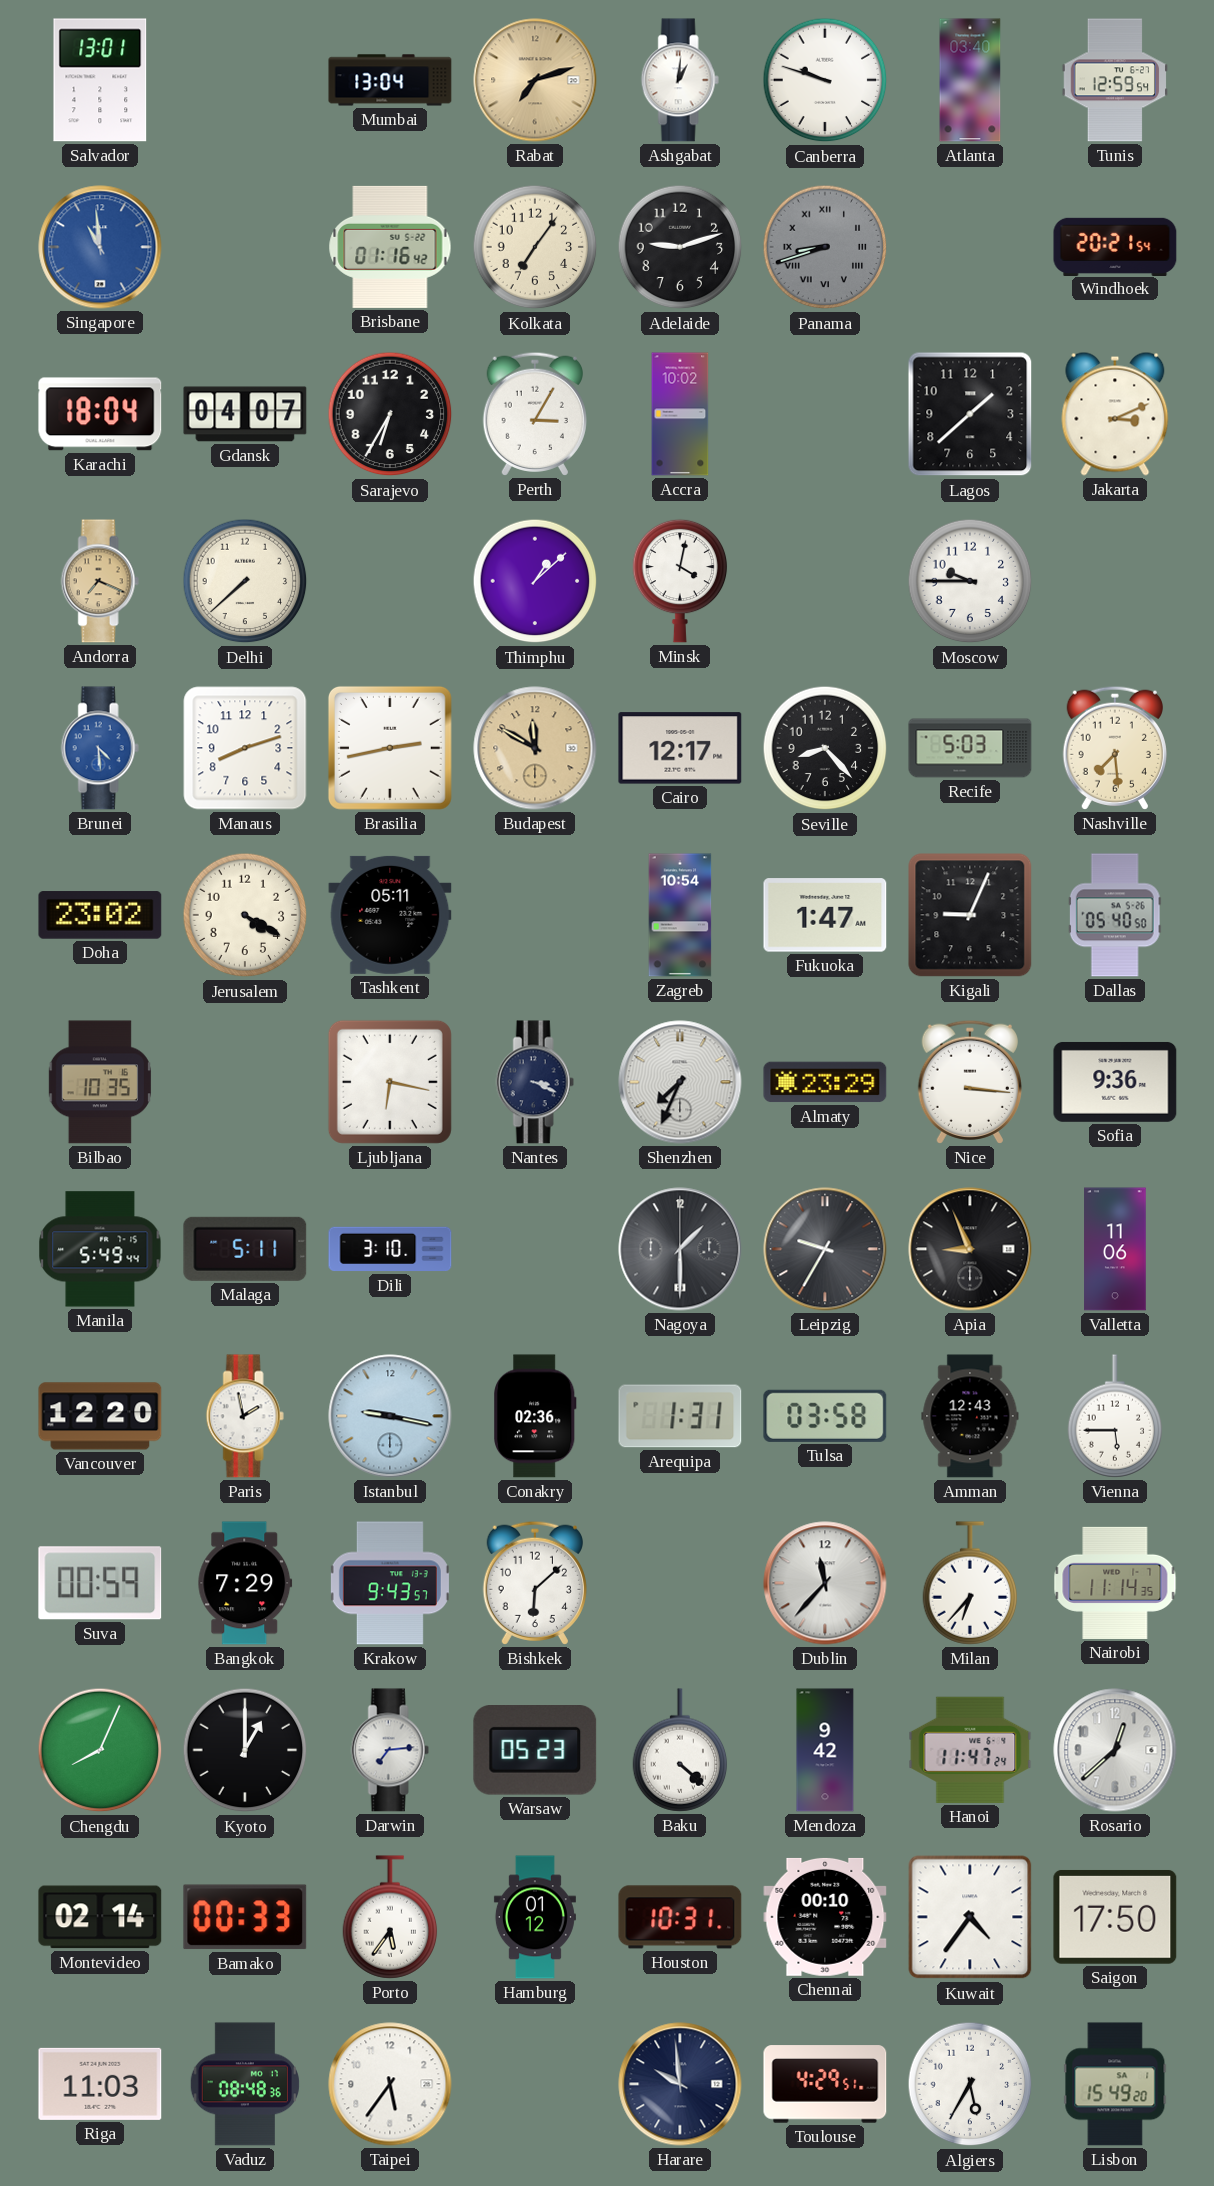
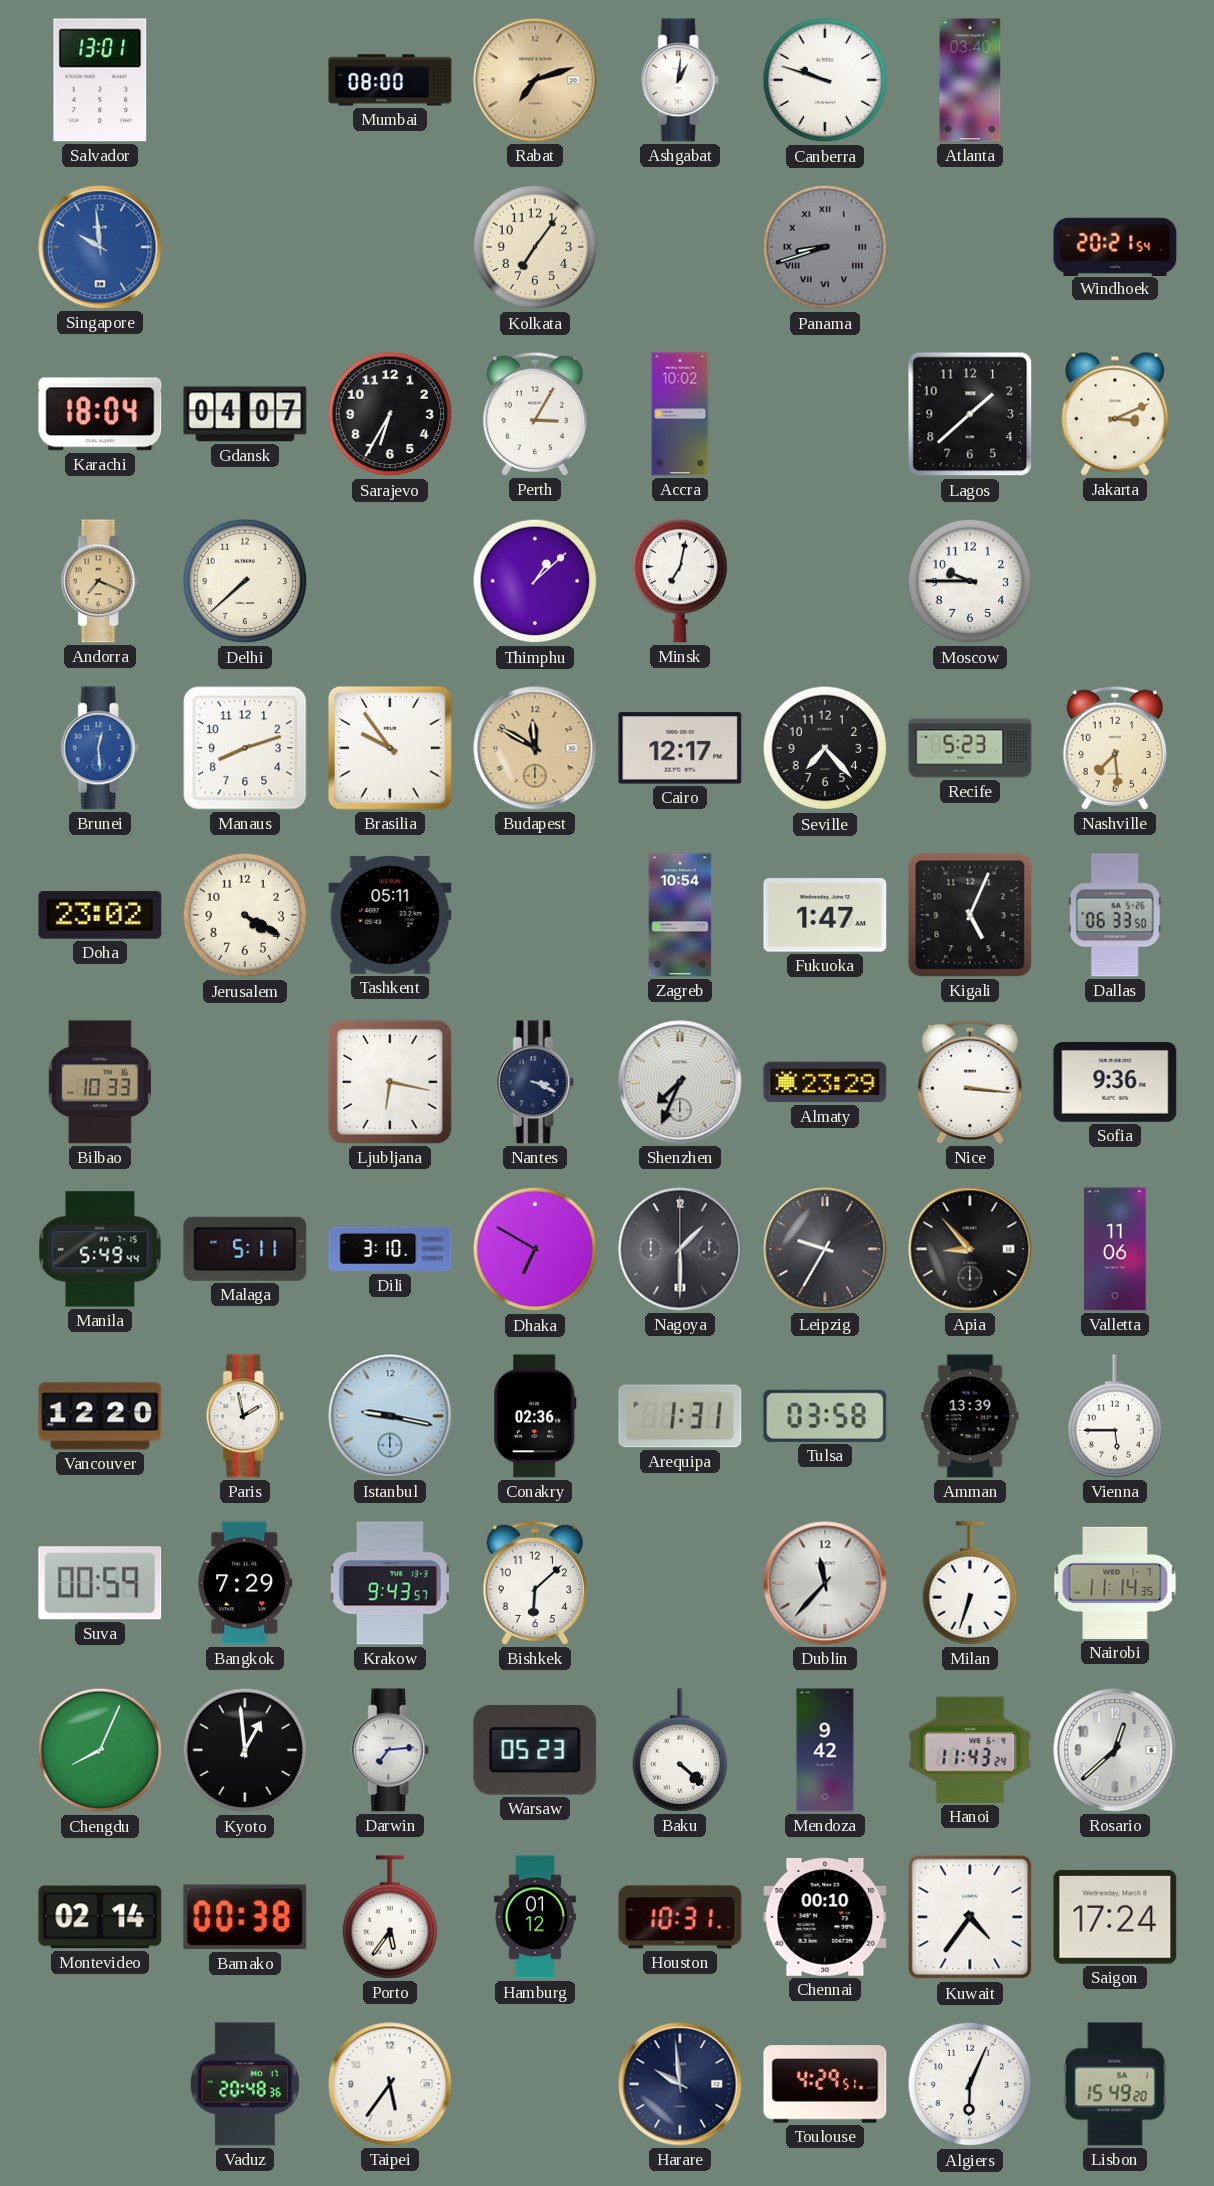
Mumbai: 13:04 -> 08:00 (390, 80)
Tunis: 12:59 -> none (1115, 80)
Singapore: 10:59 -> 9:59 (100, 247)
Brisbane: 01:16 -> none (390, 247)
Adelaide: 9:12 -> none (680, 247)
Minsk: 4:02 -> 7:02 (680, 581)
Brunei: 4:29 -> 12:29 (100, 748)
Brasilia: 2:43 -> 9:54 (390, 748)
Seville: 8:23 -> 7:23 (825, 748)
Recife: 5:03 -> 5:23 (970, 748)
Kigali: 9:04 -> 5:04 (970, 915)
Dallas: 05:40 -> 06:33 (1115, 915)
Bilbao: 10:35 -> 10:33 (100, 1082)
Dhaka: none -> 6:50 (535, 1249)
Apia: 8:56 -> 8:53 (970, 1249)
Amman: 12:43 -> 13:39 (970, 1416)
Milan: 6:37 -> 6:33 (970, 1583)
Kyoto: 1:00 -> 12:59 (245, 1750)
Hanoi: 11:47 -> 11:43 (970, 1750)
Bamako: 00:33 -> 00:38 (245, 1917)
Saigon: 17:50 -> 17:24 (1115, 1917)
Riga: 11:03 -> none (100, 2084)
Vaduz: 08:48 -> 20:48 (245, 2084)
Algiers: 5:35 -> 6:04 (970, 2084)
